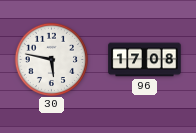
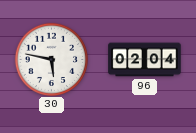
96: 17:08 -> 02:04 (145, 60)
